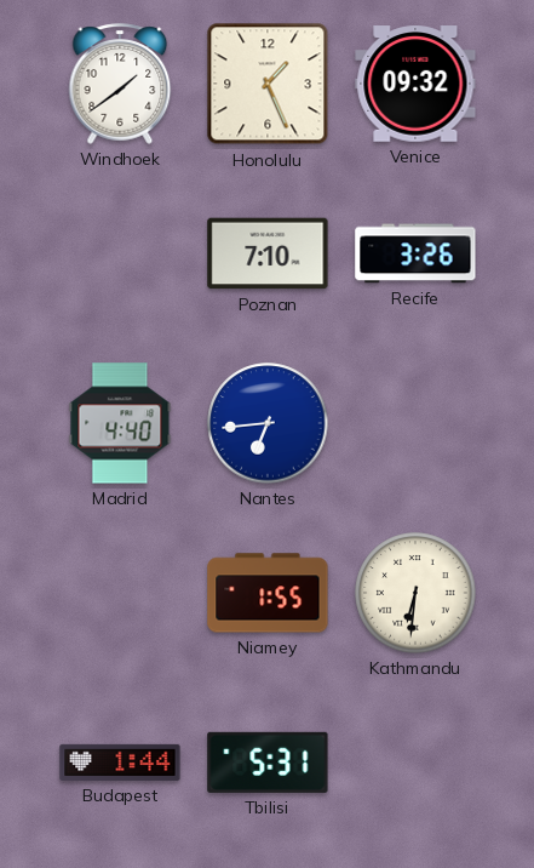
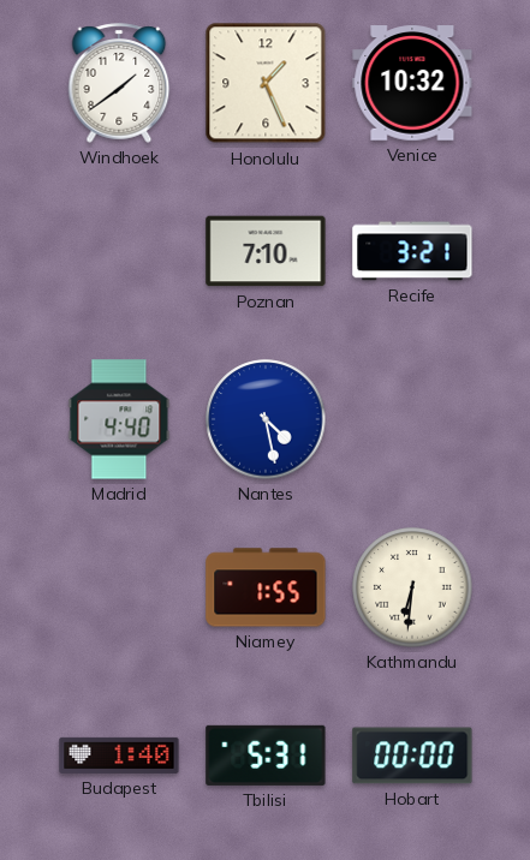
Venice: 09:32 -> 10:32 (412, 83)
Recife: 3:26 -> 3:21 (412, 251)
Nantes: 6:44 -> 4:28 (266, 419)
Budapest: 1:44 -> 1:40 (119, 756)
Hobart: none -> 00:00 (412, 756)
